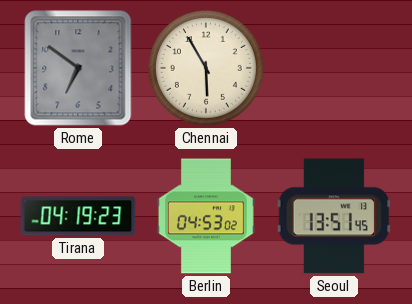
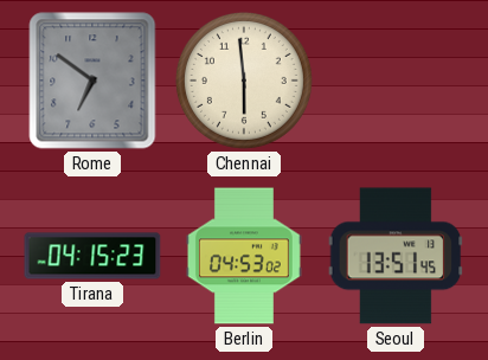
Chennai: 5:55 -> 5:59 (244, 81)
Tirana: 04:19 -> 04:15 (92, 256)
